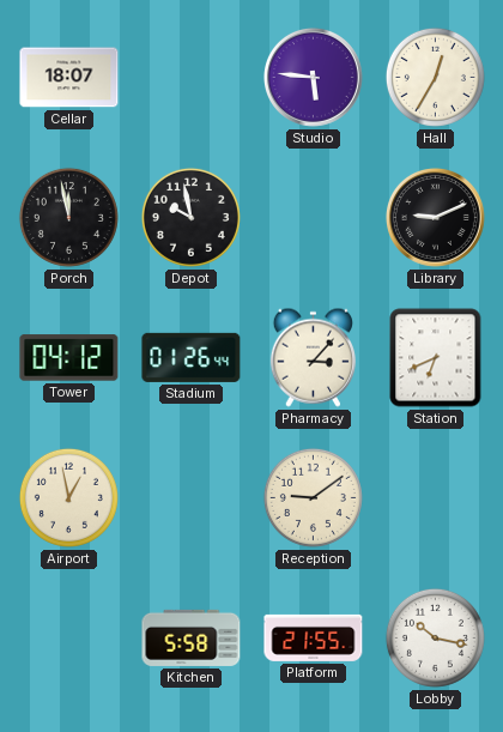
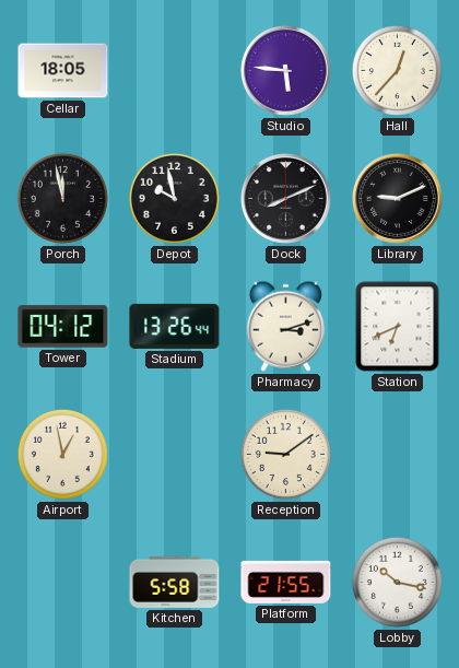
Cellar: 18:07 -> 18:05 (63, 71)
Hall: 12:35 -> 12:37 (397, 70)
Dock: none -> 8:11 (286, 198)
Stadium: 01:26 -> 13:26 (175, 326)
Pharmacy: 3:07 -> 3:12 (285, 326)
